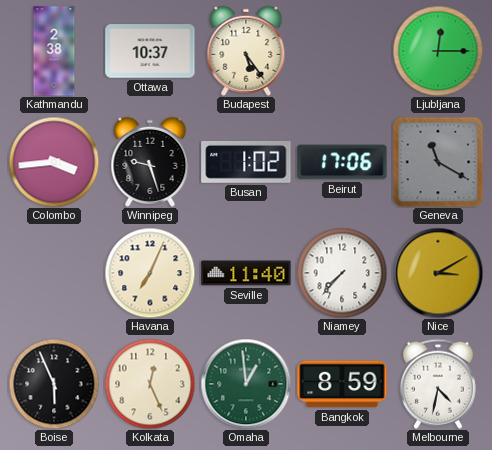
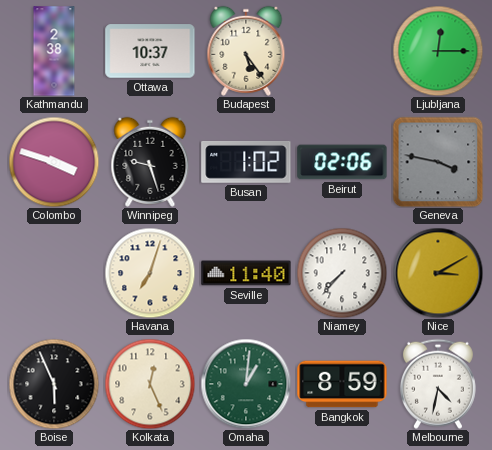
Colombo: 3:44 -> 3:48 (54, 162)
Beirut: 17:06 -> 02:06 (342, 162)
Geneva: 11:20 -> 3:47 (438, 162)
Havana: 7:04 -> 7:03 (150, 273)
Omaha: 12:59 -> 1:01 (246, 384)
